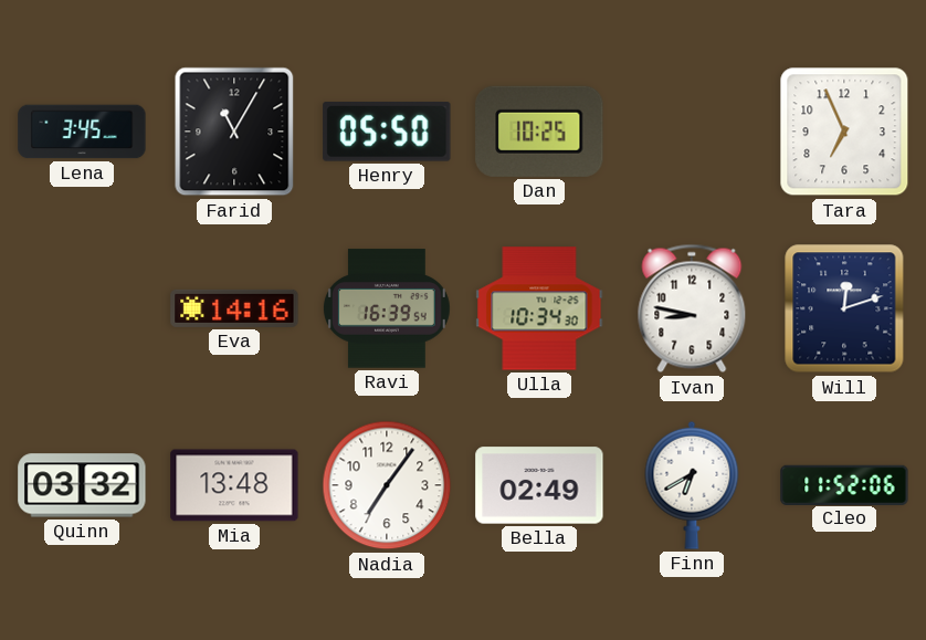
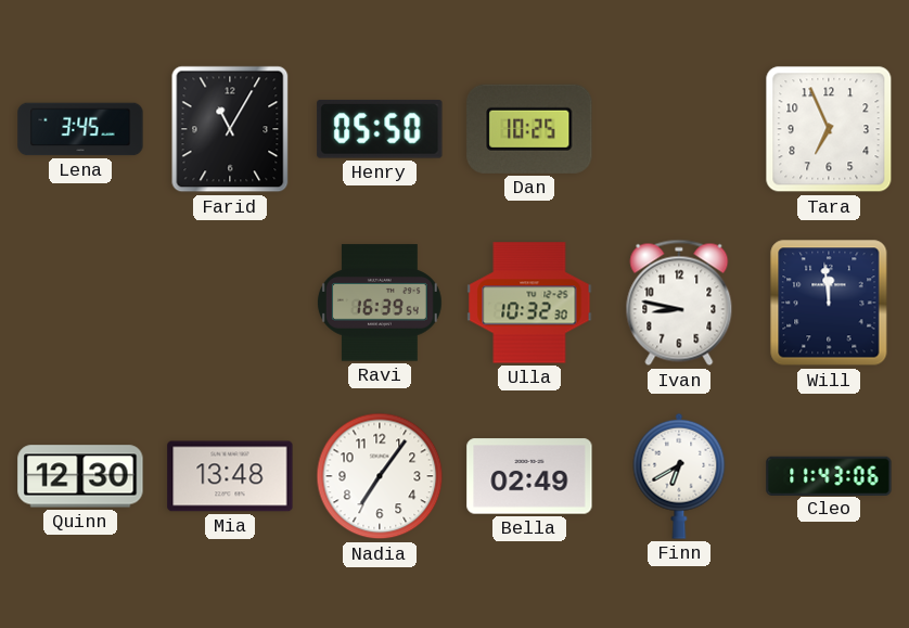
Eva: 14:16 -> none (234, 308)
Ulla: 10:34 -> 10:32 (529, 303)
Will: 12:12 -> 11:59 (829, 303)
Quinn: 03:32 -> 12:30 (80, 476)
Cleo: 11:52 -> 11:43 (829, 475)
